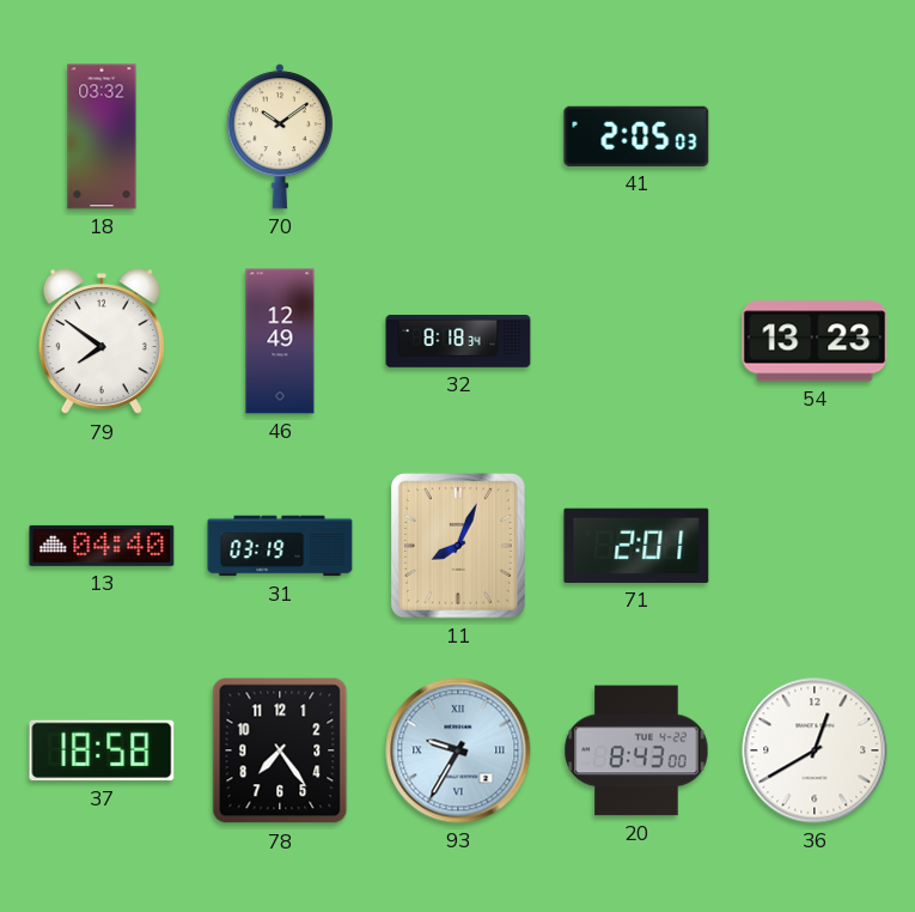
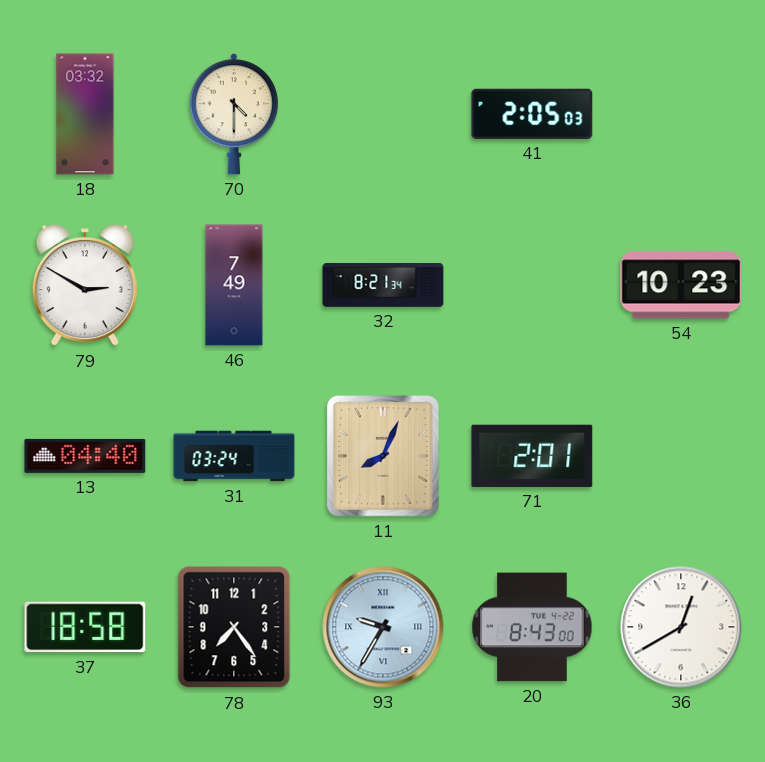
70: 10:09 -> 4:30 (234, 114)
79: 7:51 -> 2:50 (85, 285)
46: 12:49 -> 7:49 (234, 285)
32: 8:18 -> 8:21 (383, 285)
54: 13:23 -> 10:23 (681, 285)
31: 03:19 -> 03:24 (234, 456)
